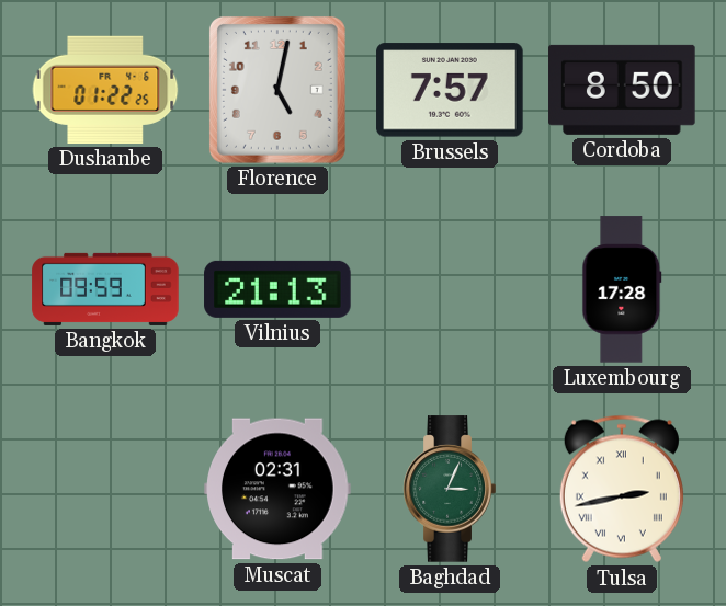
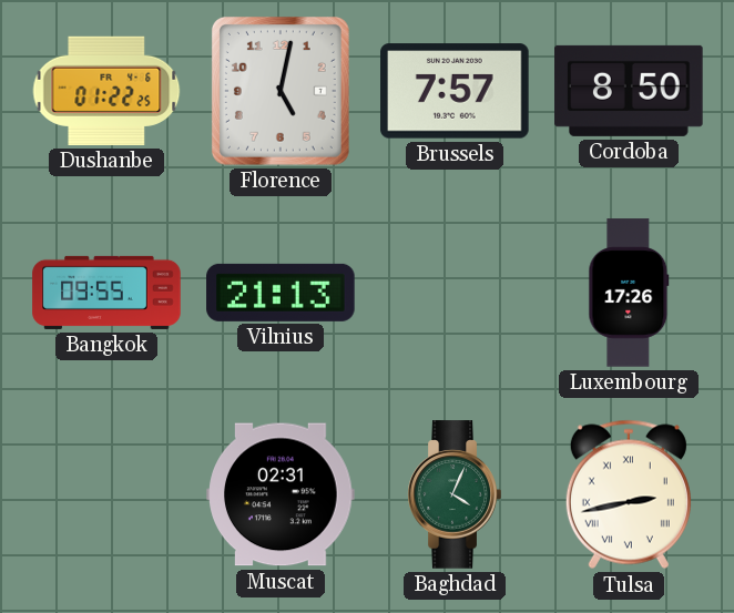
Bangkok: 09:59 -> 09:55 (106, 293)
Luxembourg: 17:28 -> 17:26 (629, 293)
Baghdad: 3:04 -> 4:04 (455, 494)
